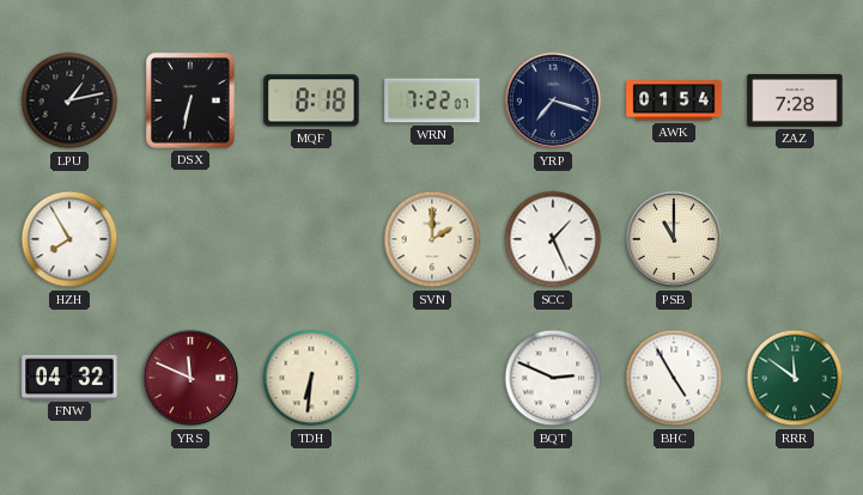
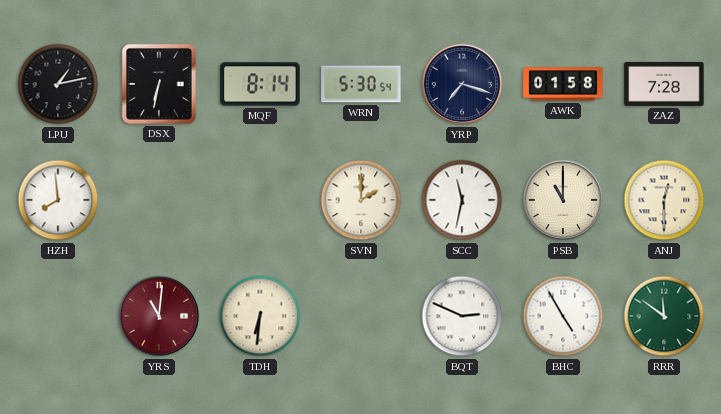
MQF: 8:18 -> 8:14 (260, 84)
WRN: 7:22 -> 5:30 (361, 84)
AWK: 01:54 -> 01:58 (563, 84)
HZH: 7:55 -> 7:59 (58, 200)
SCC: 1:26 -> 11:32 (462, 200)
ANJ: none -> 12:30 (664, 200)
FNW: 04:32 -> none (69, 377)
YRS: 11:49 -> 11:01 (159, 316)
